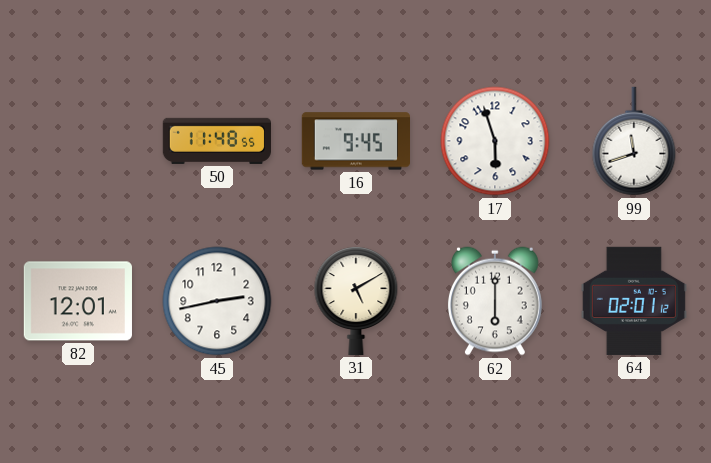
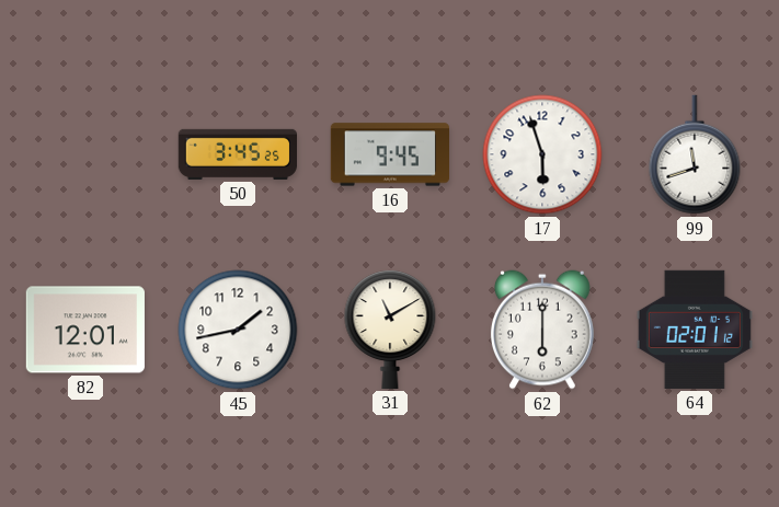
50: 11:48 -> 3:45 (237, 154)
45: 2:43 -> 1:43 (238, 330)
31: 5:10 -> 11:10 (390, 330)
